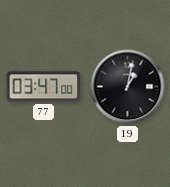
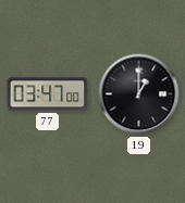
19: 1:02 -> 1:00 (139, 94)
